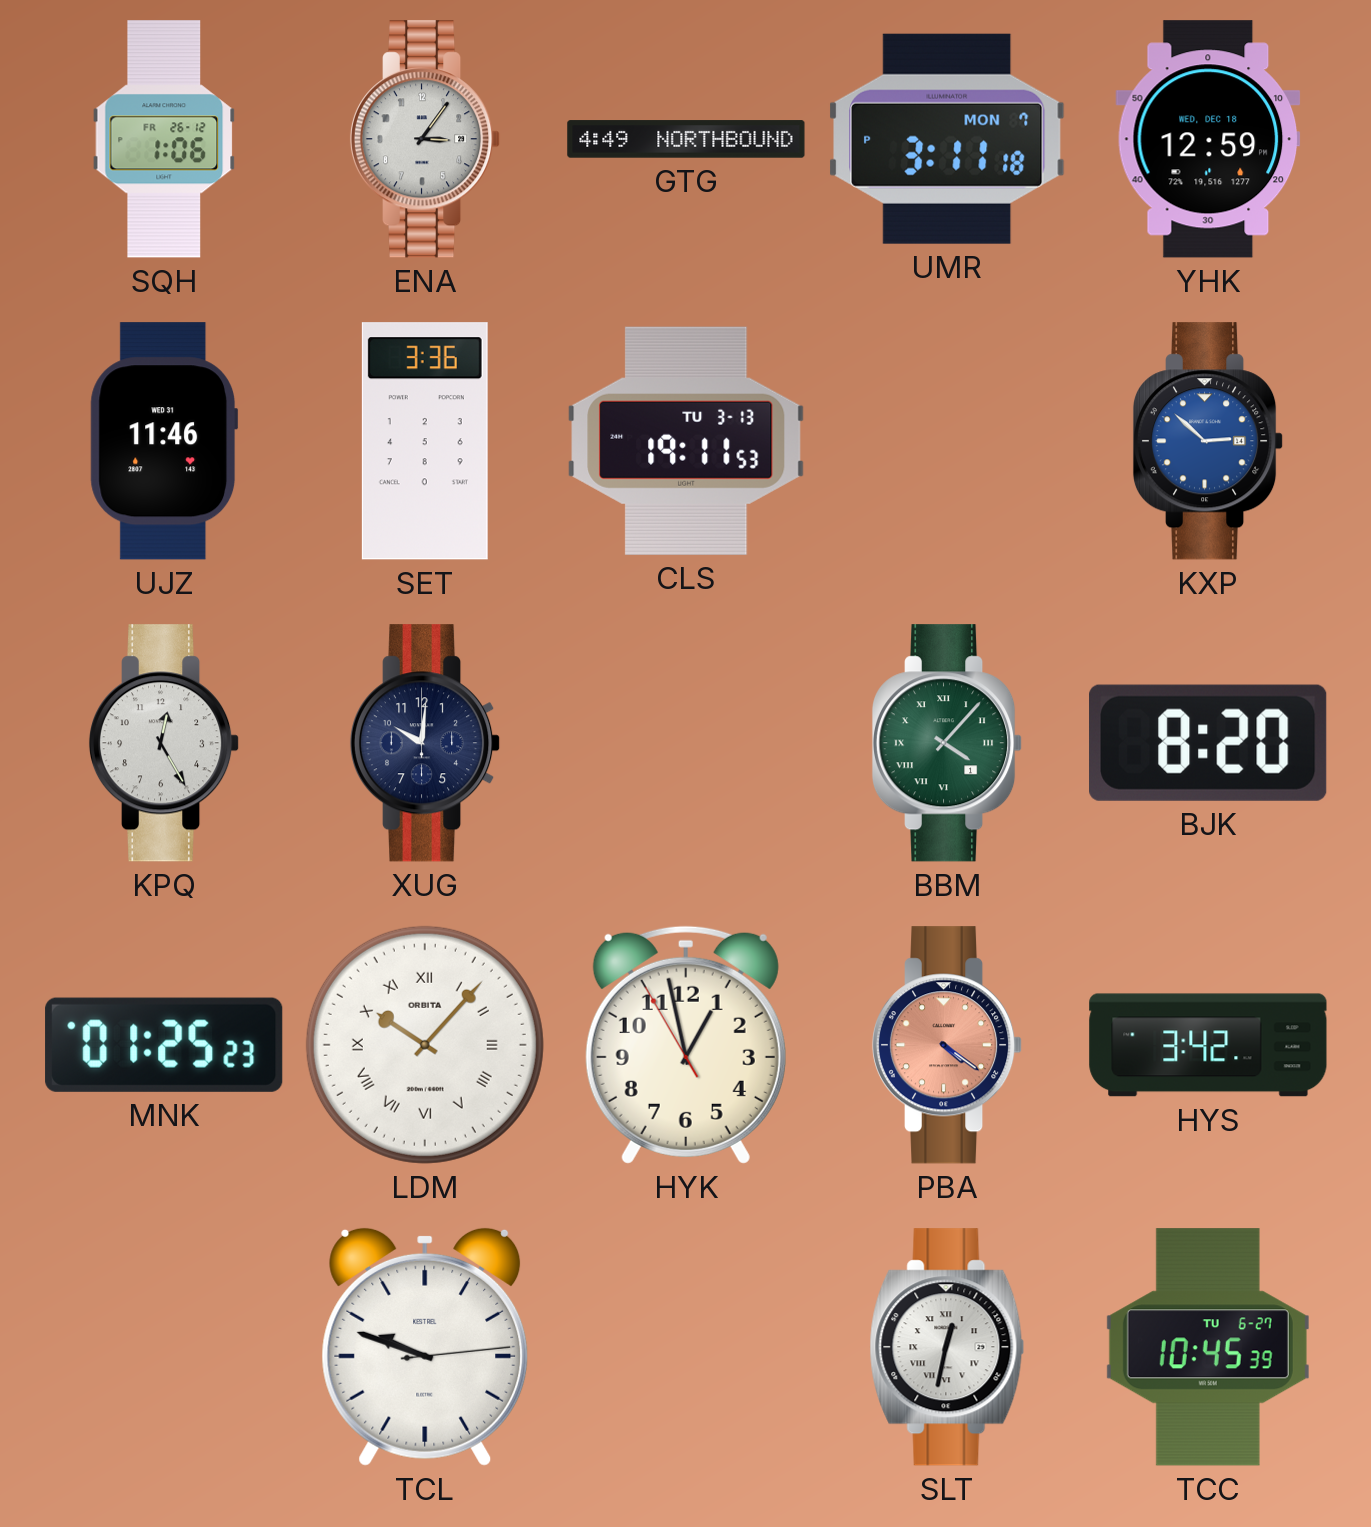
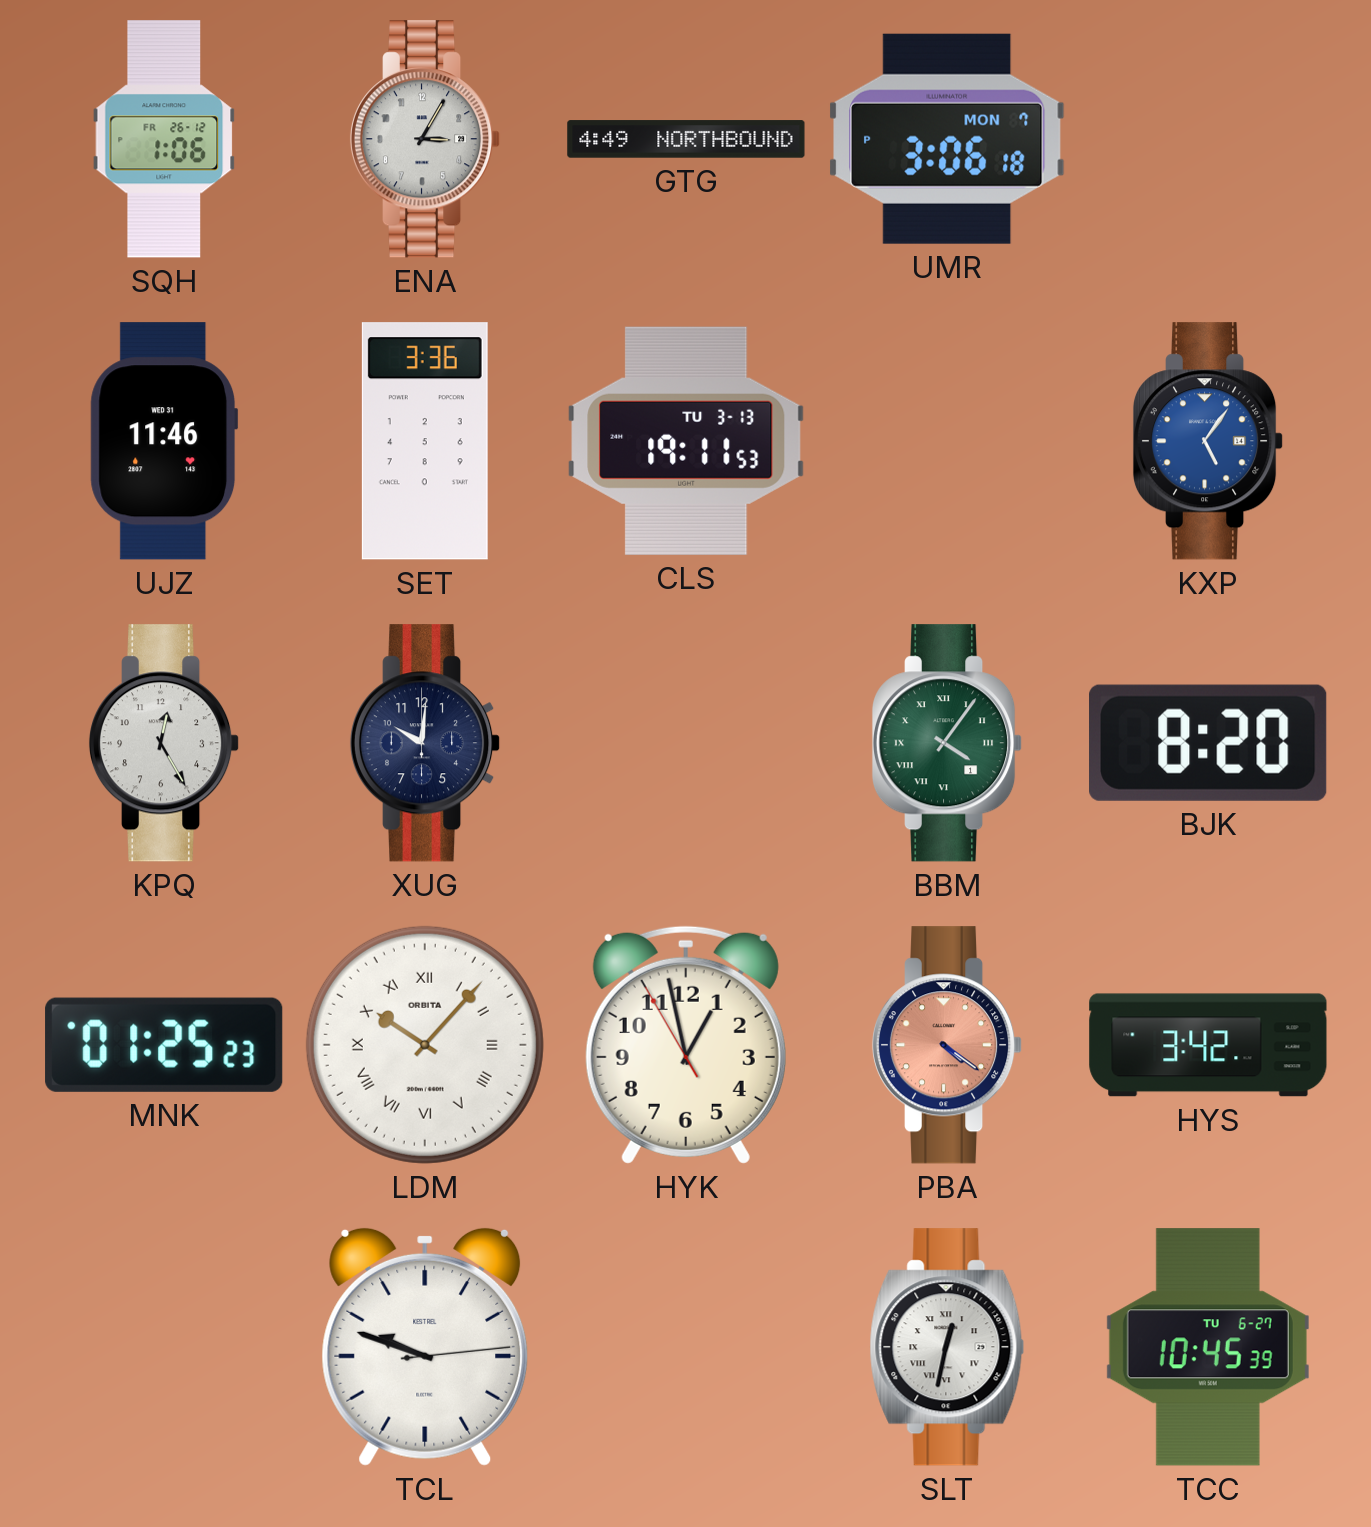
ENA: 3:06 -> 3:05 (425, 139)
UMR: 3:11 -> 3:06 (947, 139)
YHK: 12:59 -> none (1208, 139)
KXP: 2:52 -> 5:06 (1208, 441)
BBM: 4:07 -> 4:06 (947, 743)
